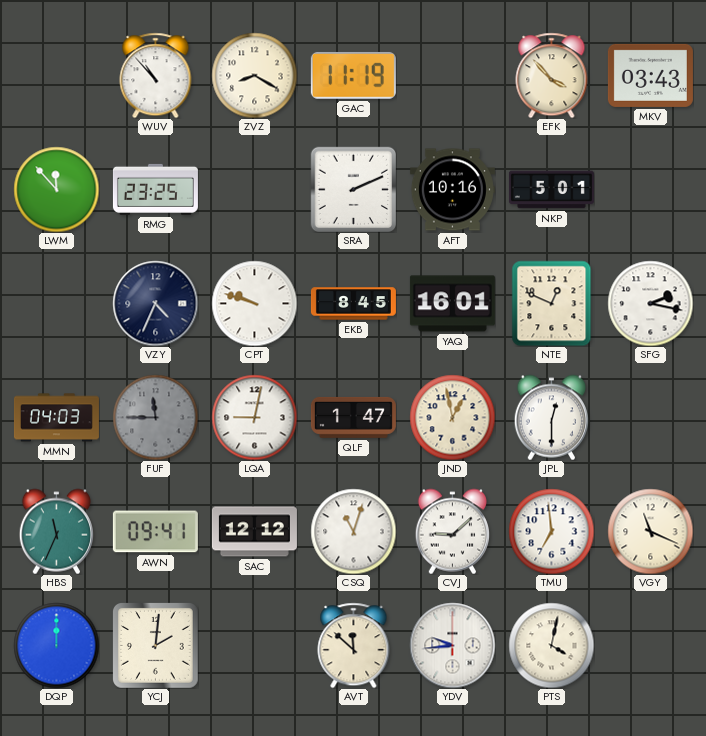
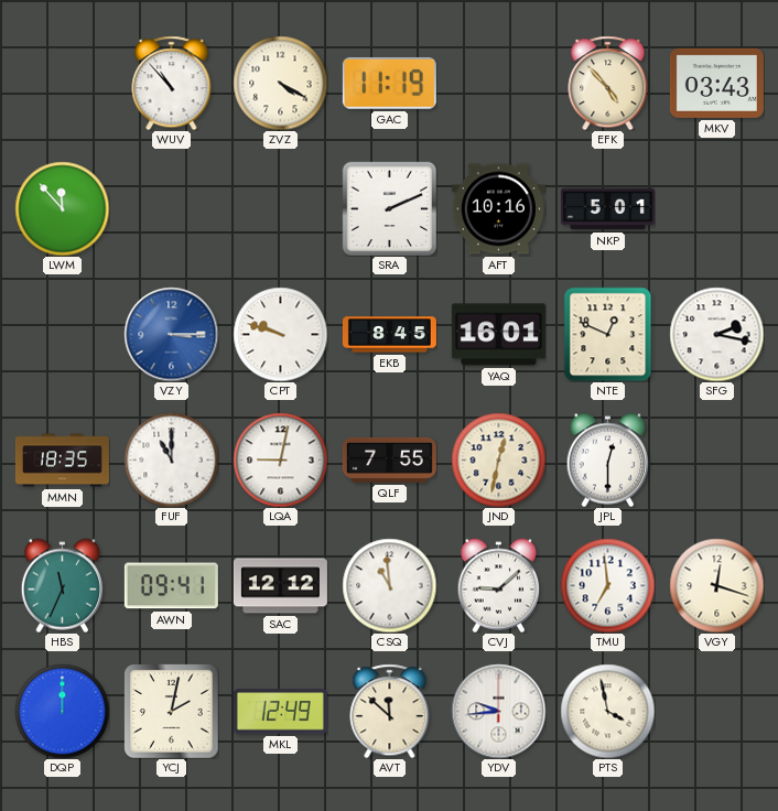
ZVZ: 8:20 -> 4:20 (280, 83)
EFK: 3:53 -> 4:53 (608, 83)
RMG: 23:25 -> none (155, 189)
VZY: 4:34 -> 3:15 (171, 334)
VZY dial: navy -> blue (171, 334)
MMN: 04:03 -> 18:35 (62, 461)
FUF: 11:45 -> 11:00 (171, 459)
FUF dial: grey -> white (171, 459)
QLF: 1:47 -> 7:55 (389, 459)
JND: 12:58 -> 12:32 (498, 459)
CSQ: 11:03 -> 10:59 (389, 585)
VGY: 11:19 -> 12:18 (716, 585)
YCJ: 2:01 -> 2:02 (172, 712)
MKL: none -> 12:49 (280, 712)
PTS: 4:02 -> 3:58 (607, 711)
